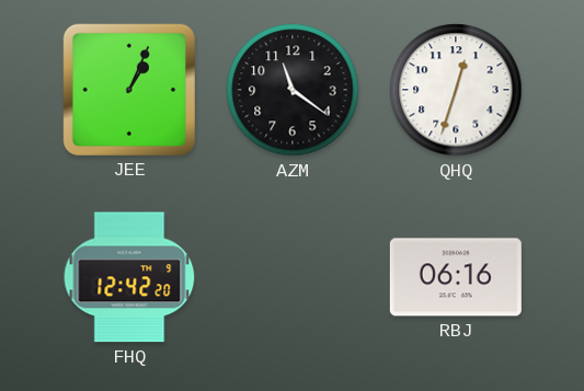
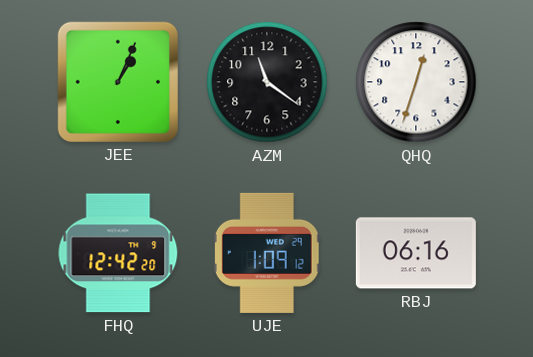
UJE: none -> 1:09 (267, 253)
